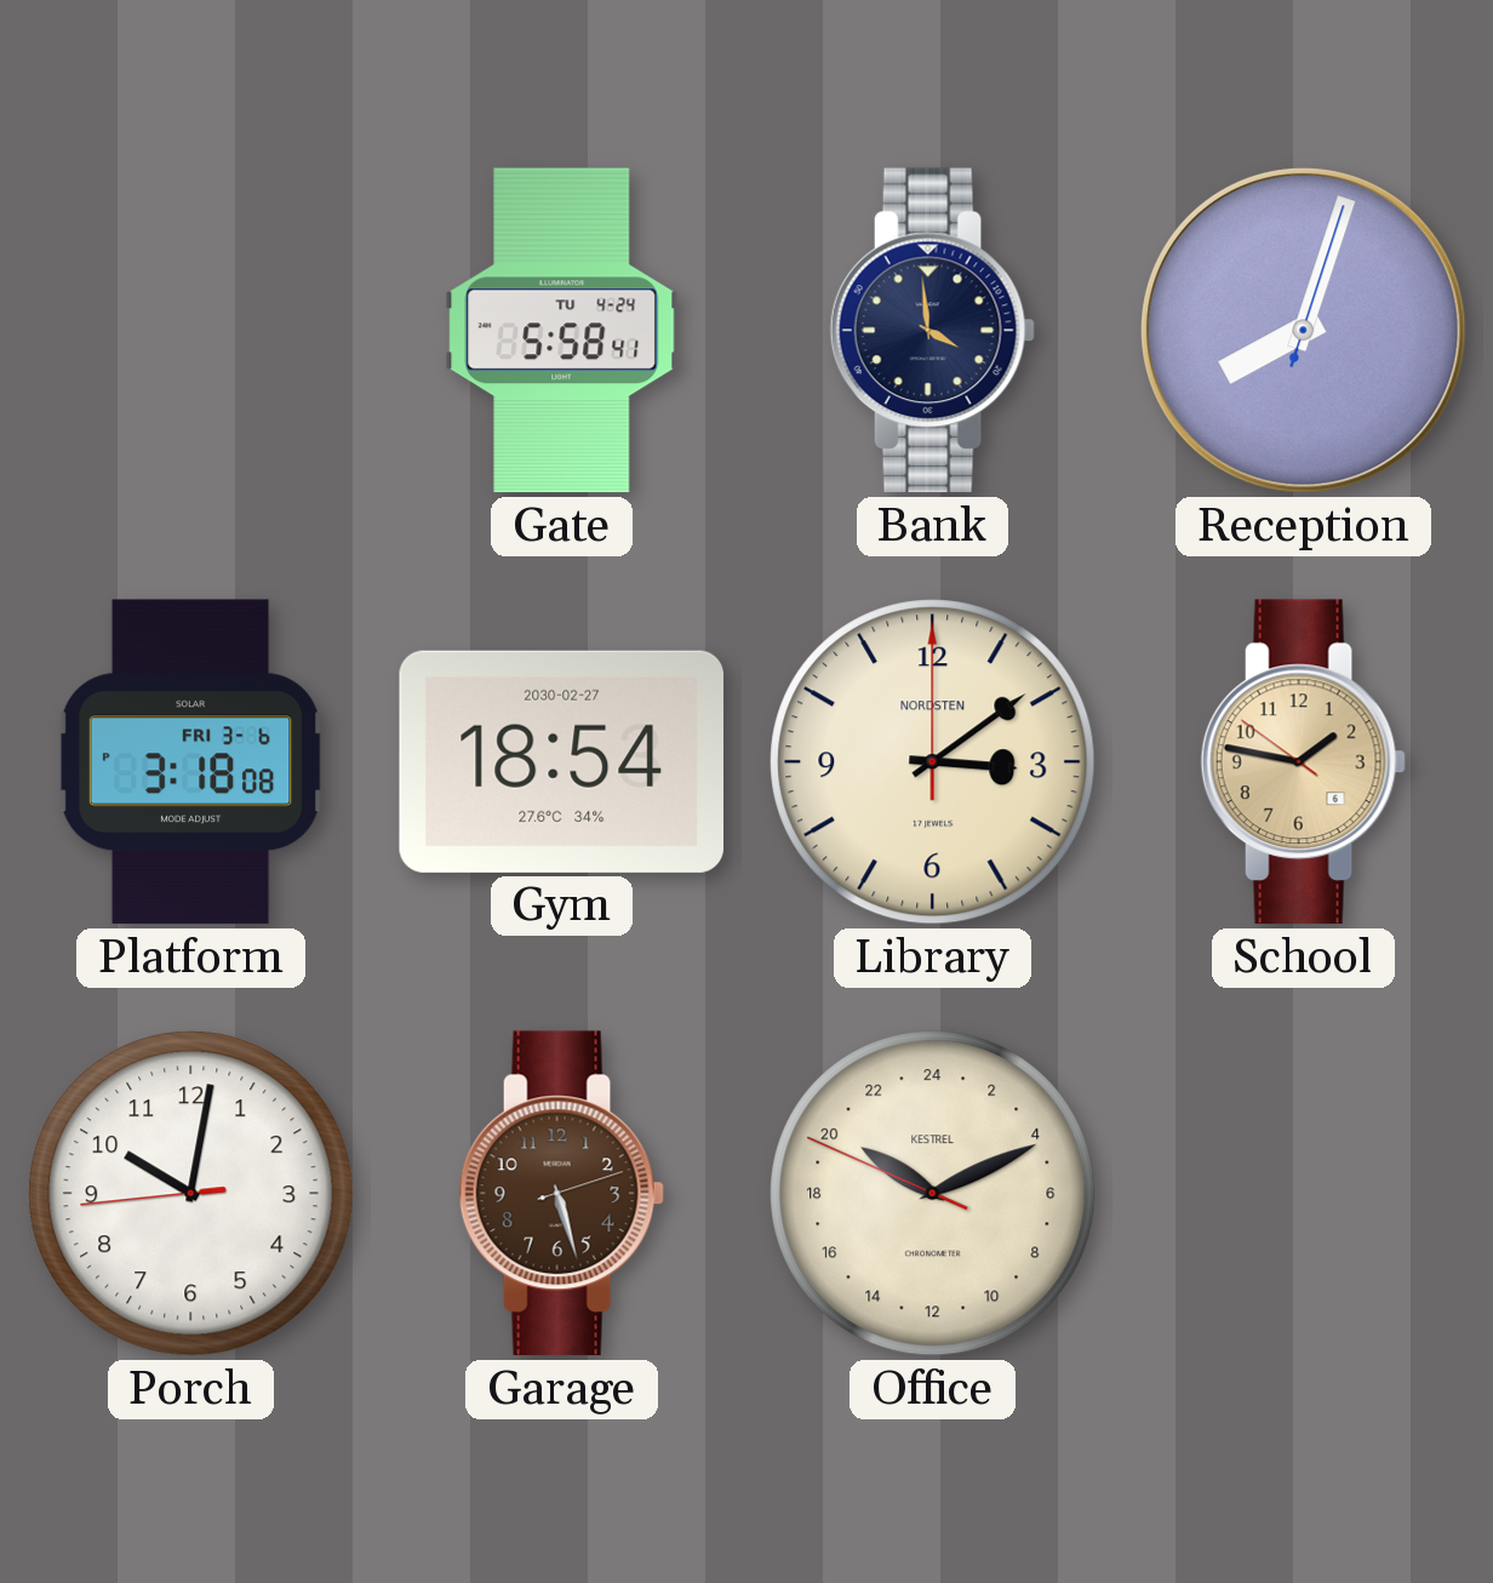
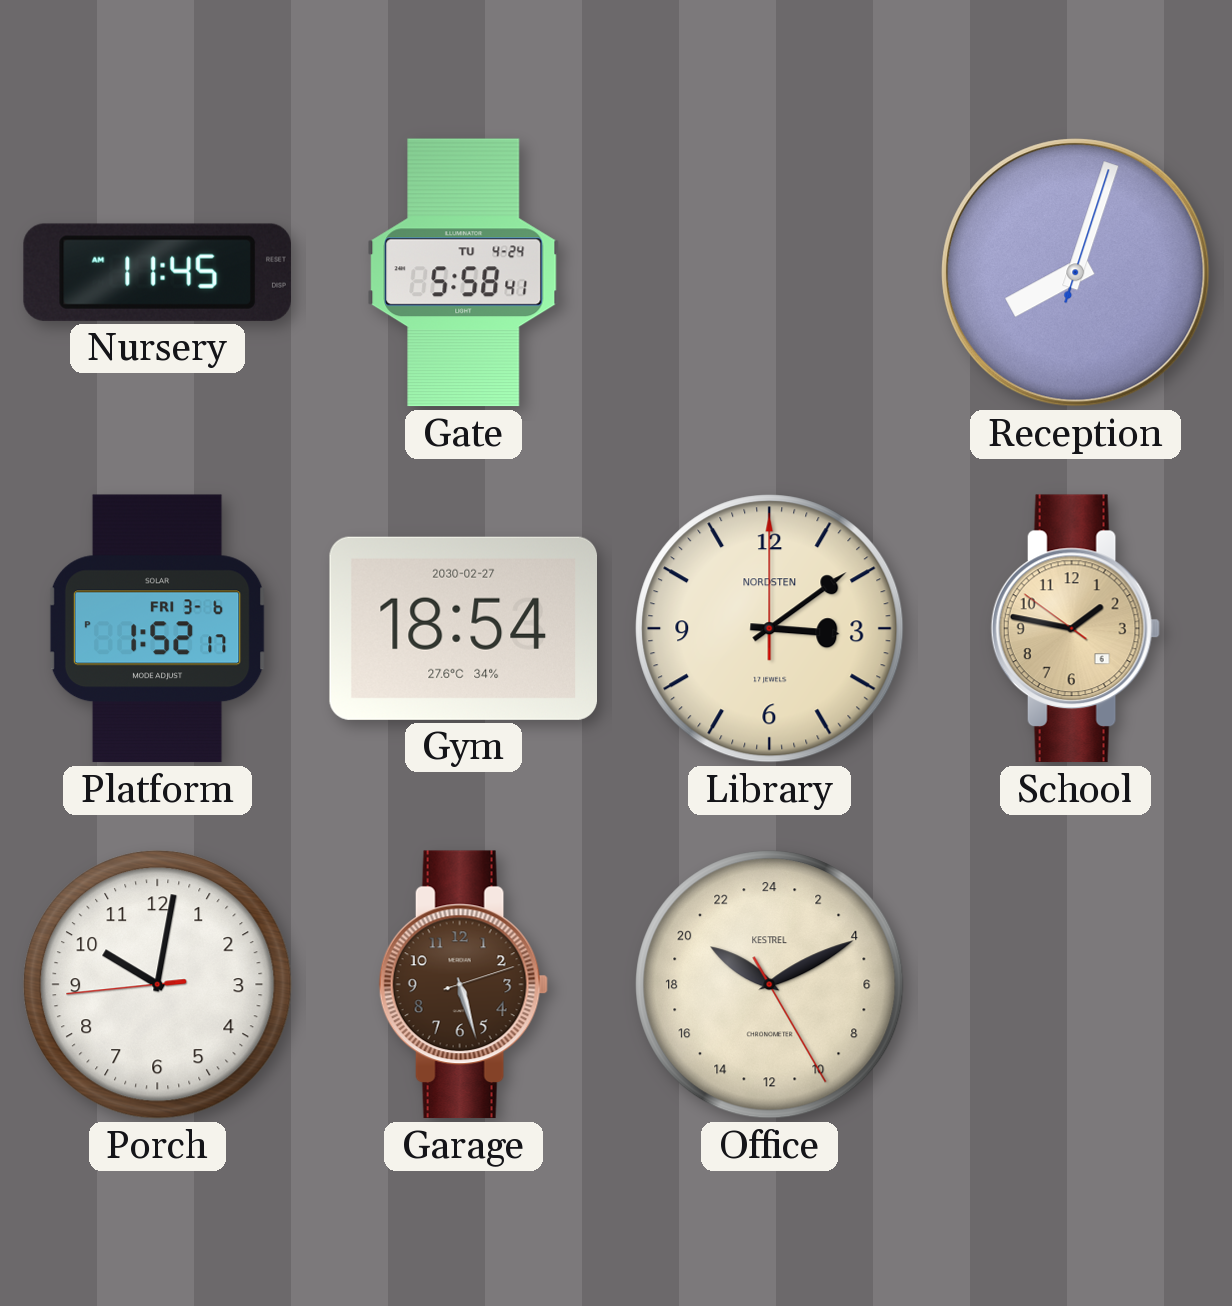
Nursery: none -> 11:45 (157, 272)
Bank: 3:59 -> none (932, 331)
Platform: 3:18 -> 1:52 (158, 629)
Office: 20:10:49 -> 20:10:25 (770, 985)
